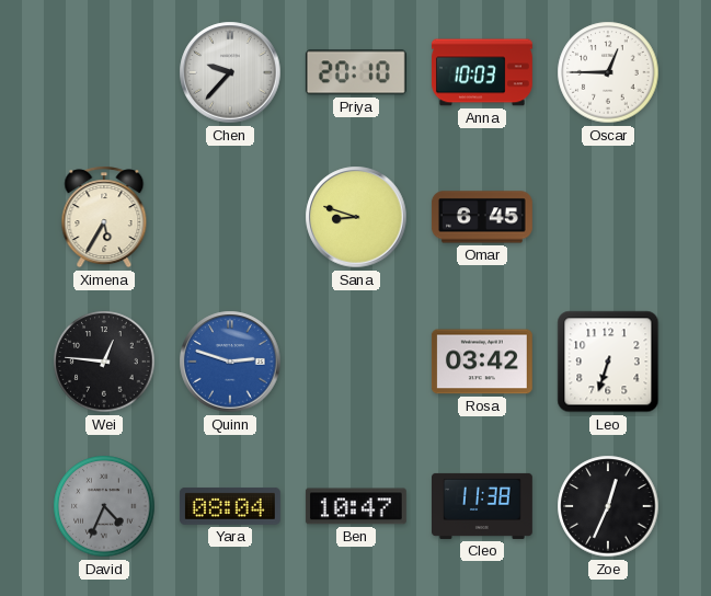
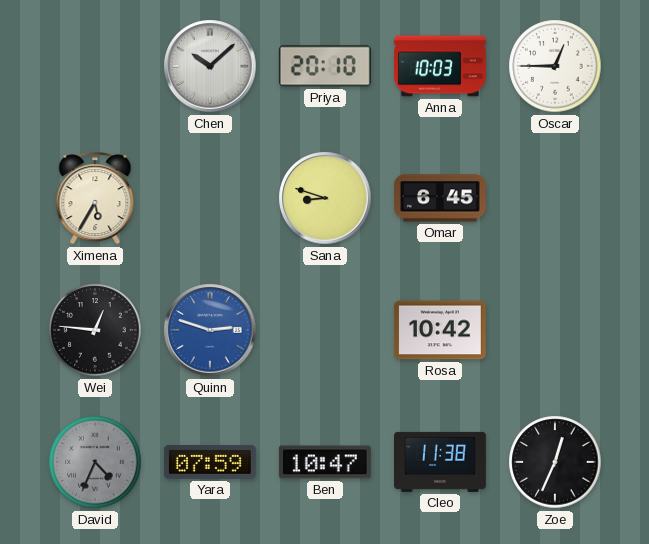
Chen: 9:37 -> 10:08 (210, 66)
Rosa: 03:42 -> 10:42 (440, 330)
Leo: 6:33 -> none (608, 362)
Yara: 08:04 -> 07:59 (210, 462)
